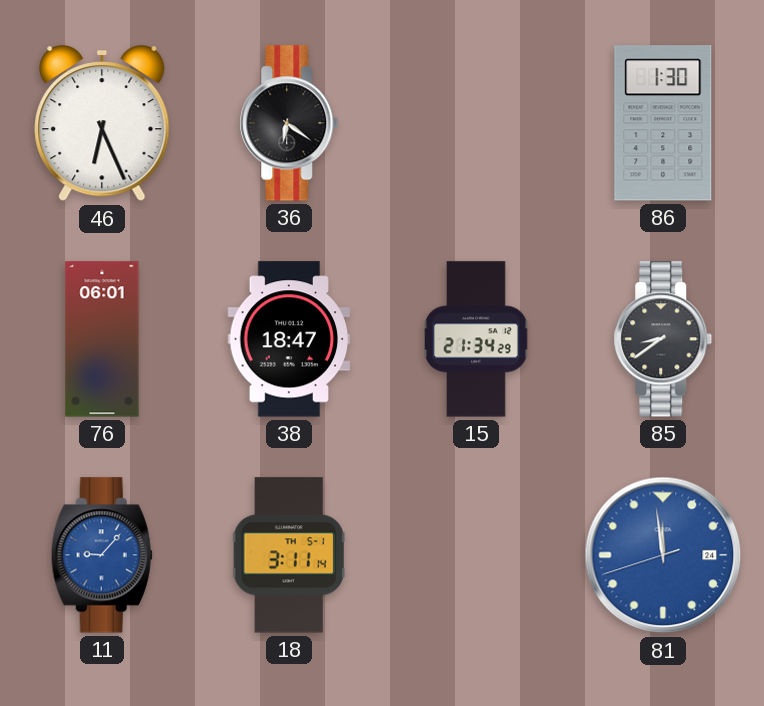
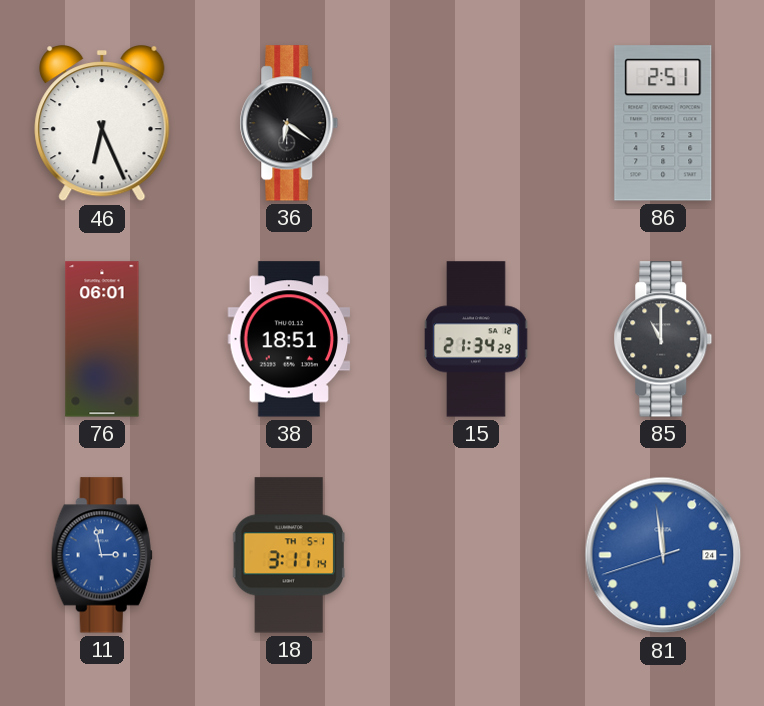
86: 1:30 -> 2:51 (663, 123)
38: 18:47 -> 18:51 (289, 339)
85: 8:39 -> 11:00 (663, 339)
11: 9:07 -> 2:58 (102, 555)
